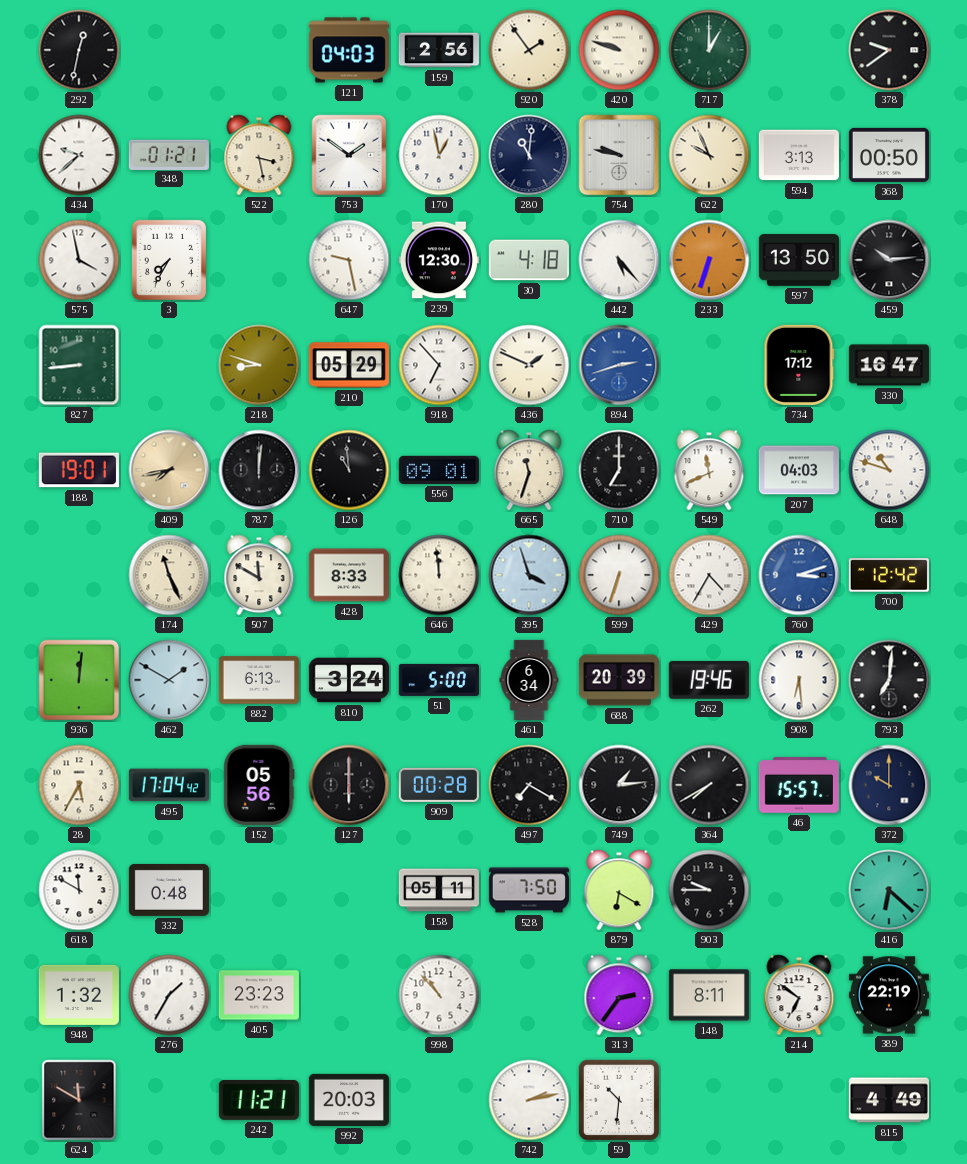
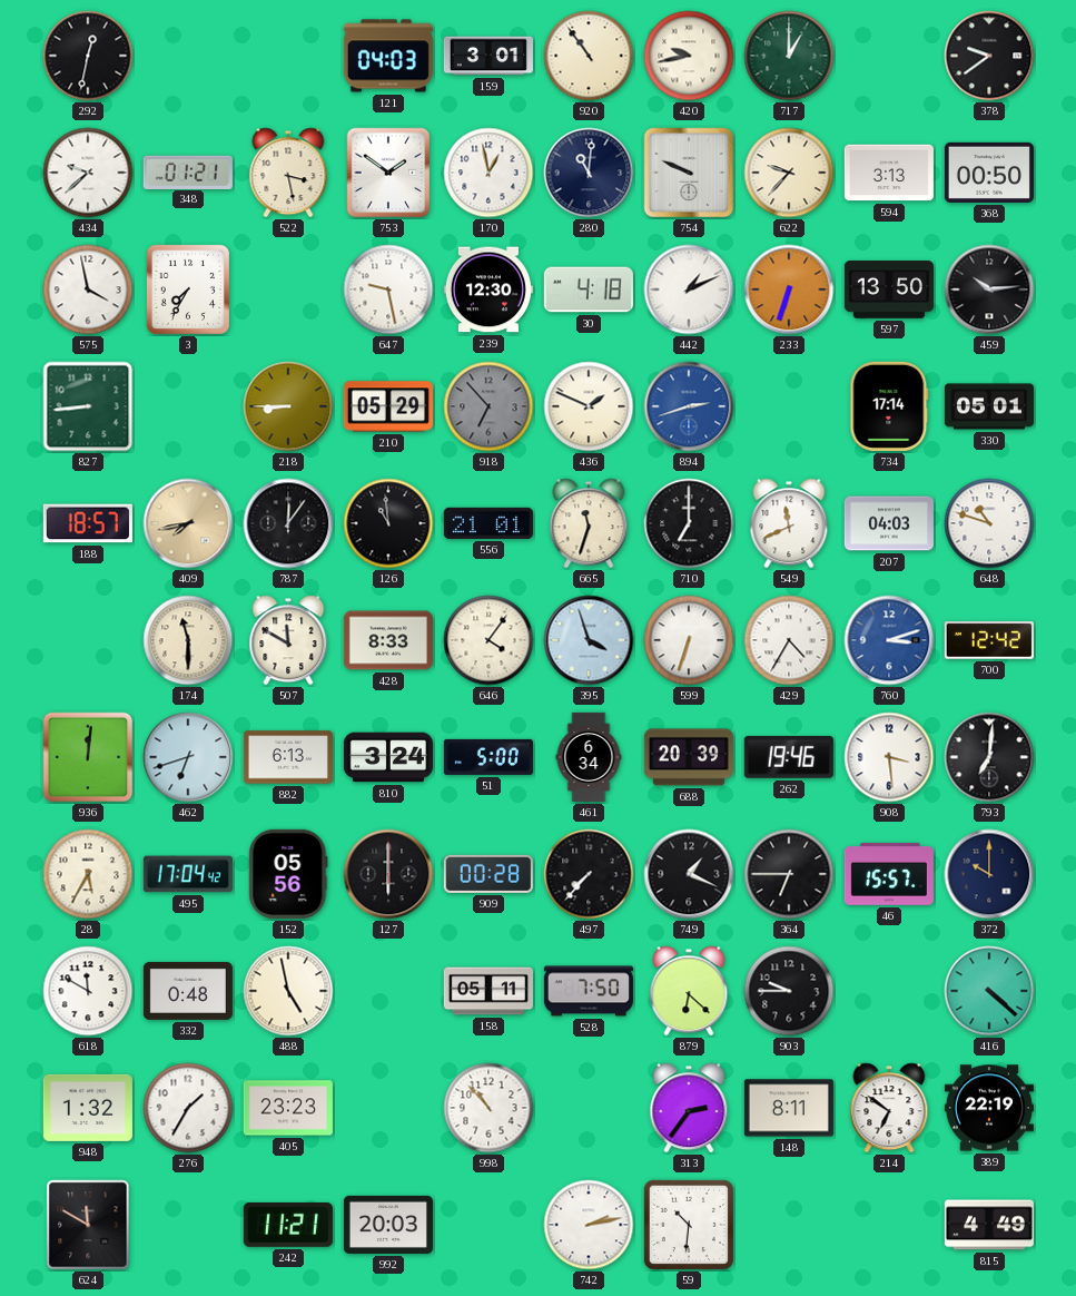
159: 2:56 -> 3:01 (488, 56)
920: 1:54 -> 10:54 (589, 56)
420: 9:48 -> 9:43 (689, 56)
754: 9:47 -> 9:49 (689, 173)
622: 9:56 -> 9:37 (789, 173)
442: 5:23 -> 1:11 (689, 289)
218: 8:48 -> 8:45 (288, 406)
918 dial: white -> grey (488, 406)
734: 17:12 -> 17:14 (889, 406)
330: 16:47 -> 05:01 (989, 406)
188: 19:01 -> 18:57 (88, 523)
787: 12:01 -> 12:06 (288, 523)
556: 09:01 -> 21:01 (488, 523)
174: 11:26 -> 11:30 (188, 640)
646: 11:59 -> 4:06 (488, 640)
462: 1:50 -> 6:42 (188, 757)
908: 6:29 -> 3:29 (889, 757)
497: 7:20 -> 7:37 (589, 874)
749: 1:14 -> 1:19 (689, 874)
364: 7:40 -> 6:45 (789, 874)
488: none -> 4:58 (288, 991)
879: 6:20 -> 6:22 (689, 991)
416: 6:22 -> 4:22 (989, 991)
